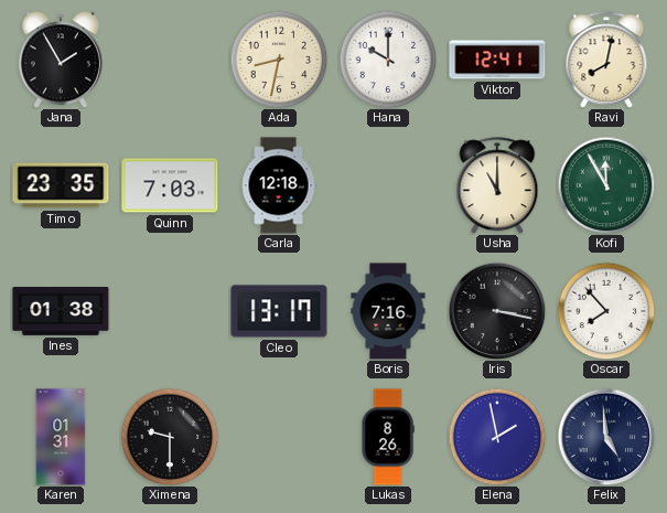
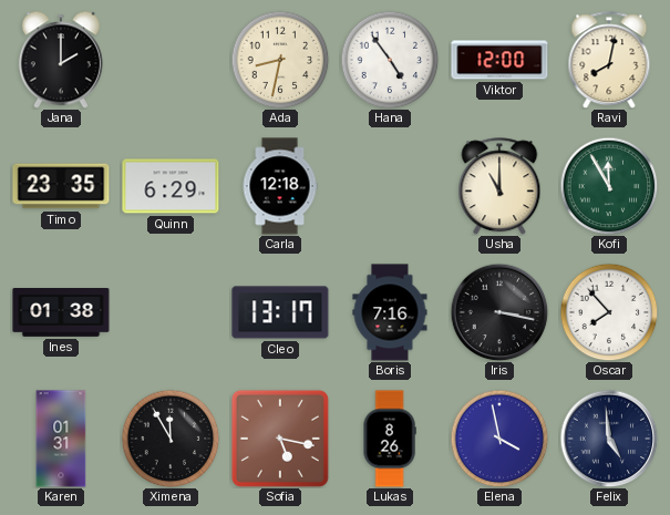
Jana: 1:55 -> 2:00 (61, 60)
Hana: 10:00 -> 4:54 (390, 60)
Viktor: 12:41 -> 12:00 (499, 60)
Quinn: 7:03 -> 6:29 (171, 186)
Ximena: 9:30 -> 11:55 (171, 439)
Sofia: none -> 5:17 (280, 439)
Elena: 1:58 -> 3:58 (499, 439)
